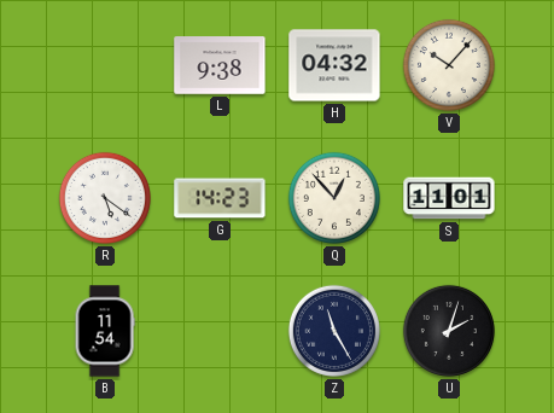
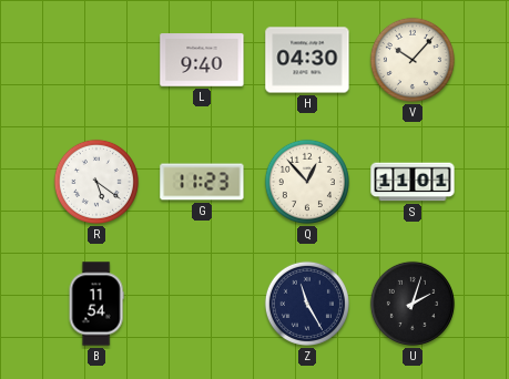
L: 9:38 -> 9:40 (202, 60)
H: 04:32 -> 04:30 (307, 60)
G: 14:23 -> 11:23 (202, 182)
